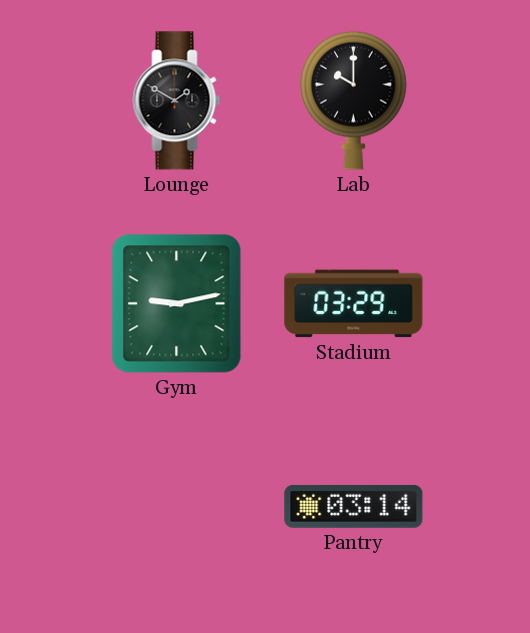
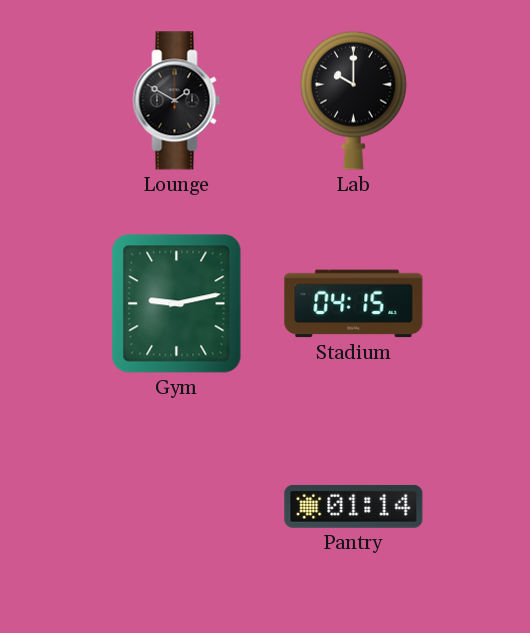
Stadium: 03:29 -> 04:15 (354, 304)
Pantry: 03:14 -> 01:14 (354, 506)
